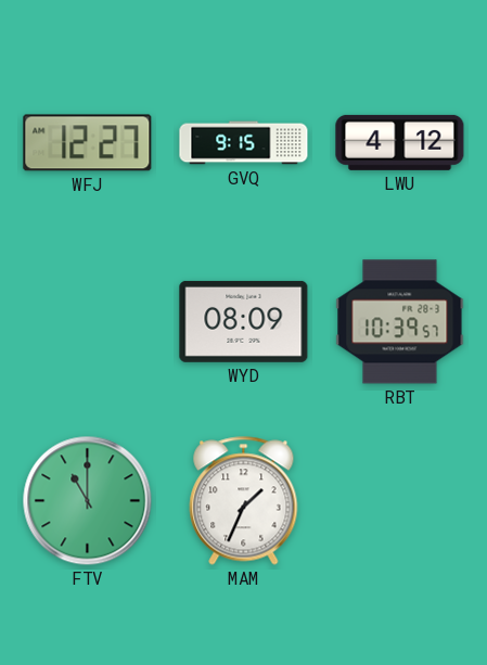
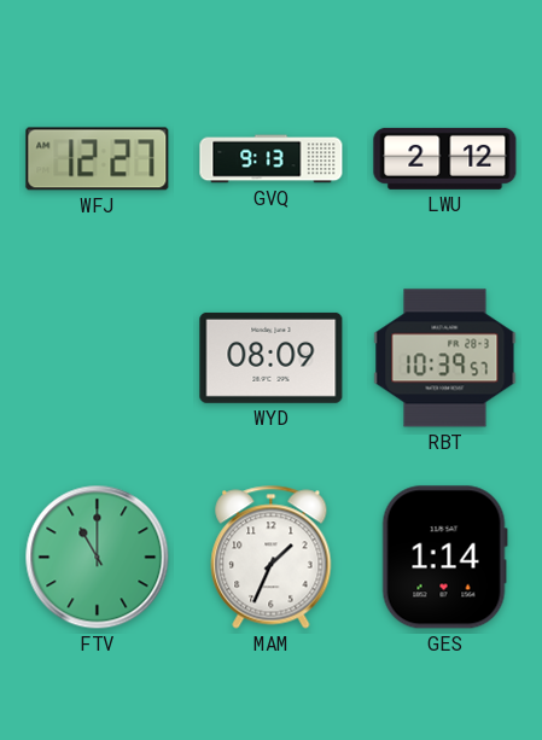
GVQ: 9:15 -> 9:13 (272, 159)
LWU: 4:12 -> 2:12 (445, 158)
GES: none -> 1:14 (444, 558)
